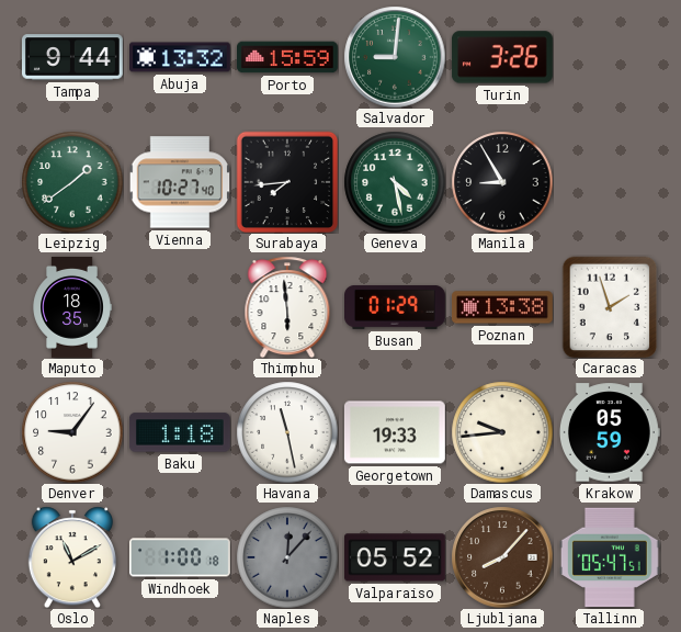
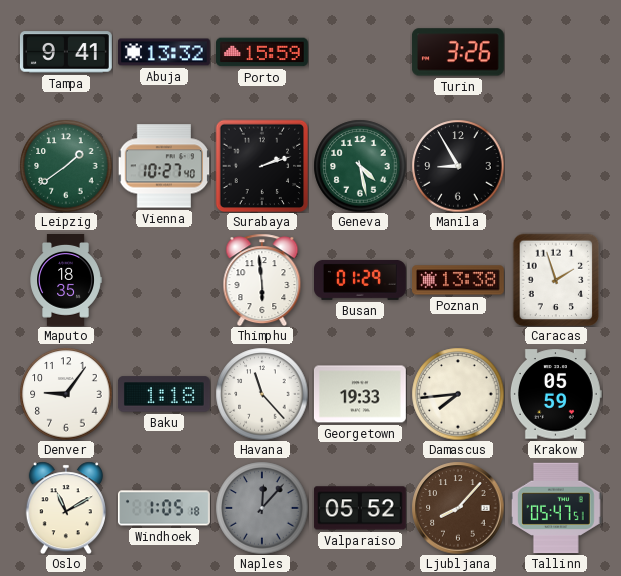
Tampa: 9:44 -> 9:41 (66, 52)
Salvador: 9:01 -> none (395, 57)
Surabaya: 7:44 -> 2:12 (262, 166)
Havana: 11:28 -> 11:23 (262, 394)
Damascus: 9:44 -> 7:44 (458, 394)
Windhoek: 1:00 -> 1:05 (165, 508)
